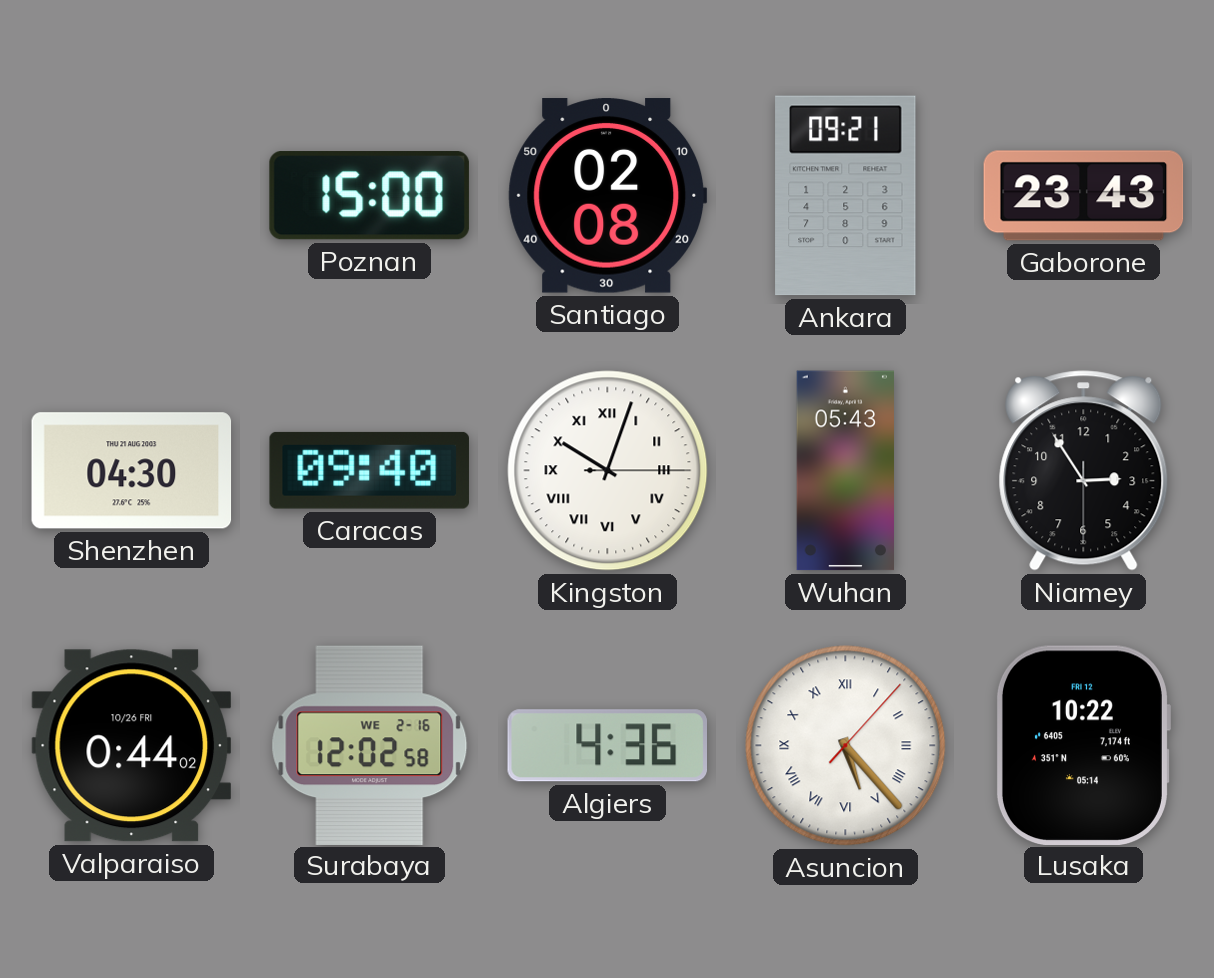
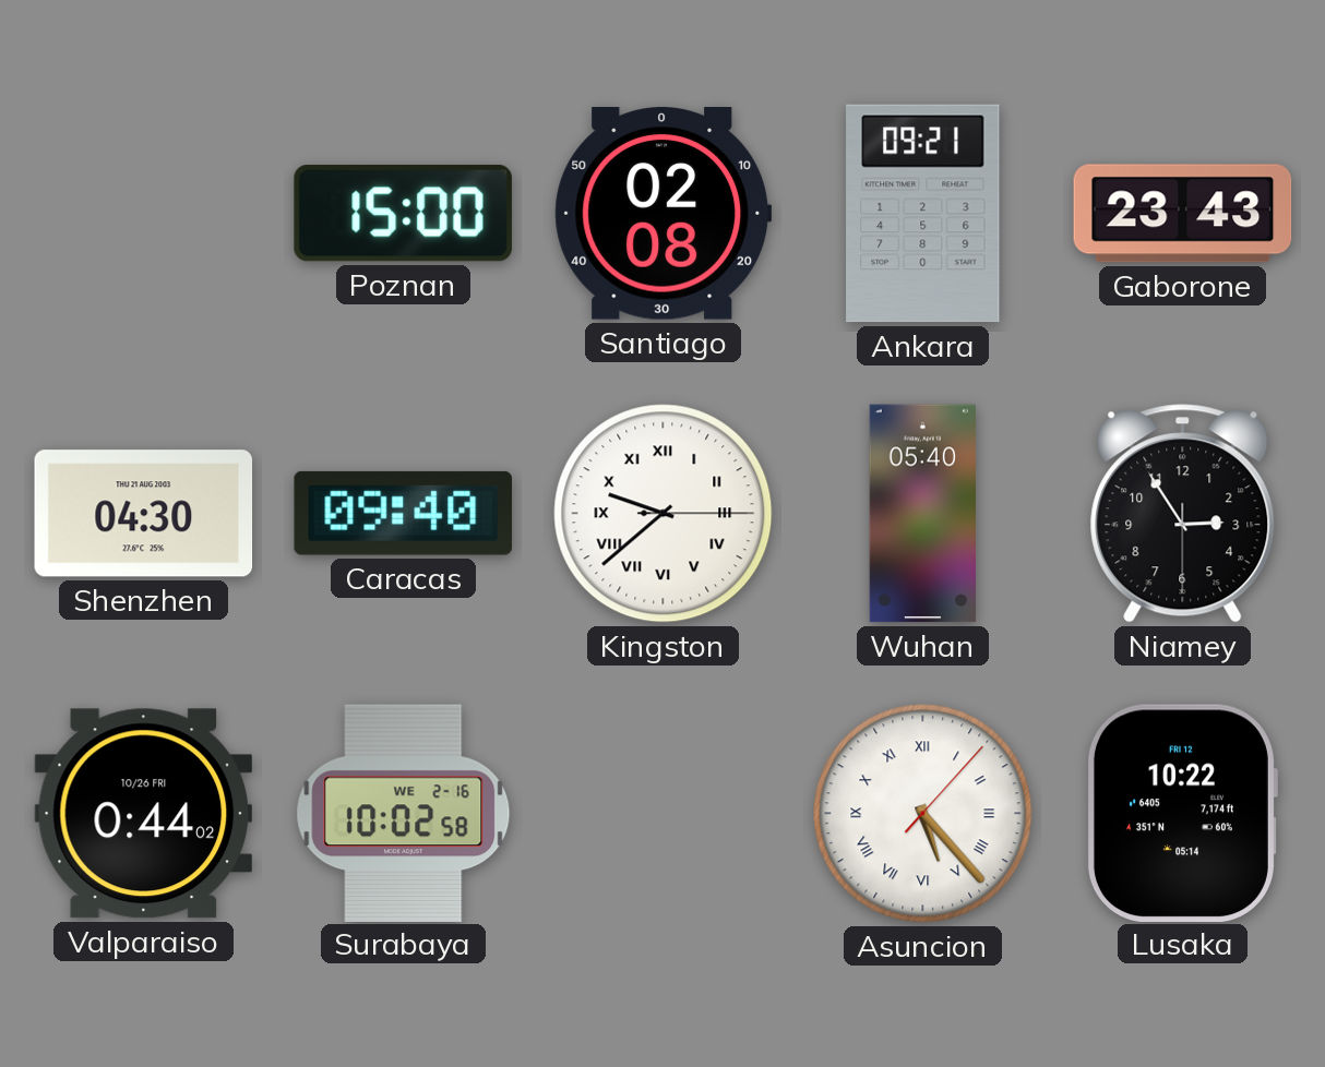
Kingston: 10:03 -> 9:38 (664, 514)
Wuhan: 05:43 -> 05:40 (922, 514)
Surabaya: 12:02 -> 10:02 (404, 813)
Algiers: 4:36 -> none (607, 746)
